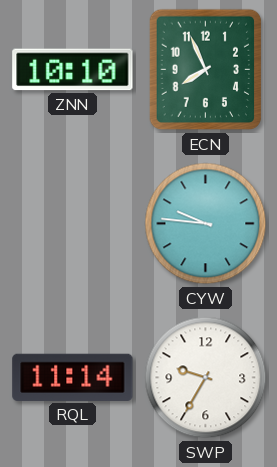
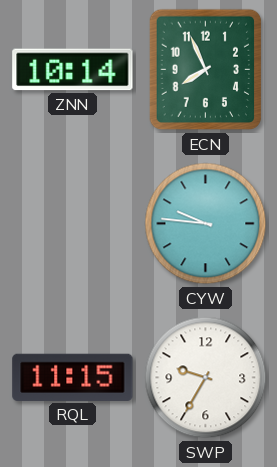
ZNN: 10:10 -> 10:14 (73, 70)
RQL: 11:14 -> 11:15 (73, 377)
